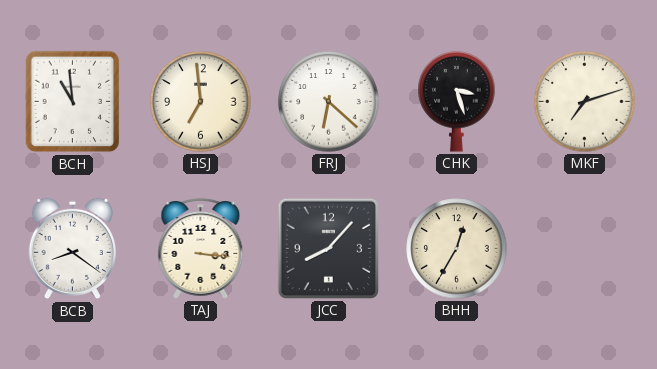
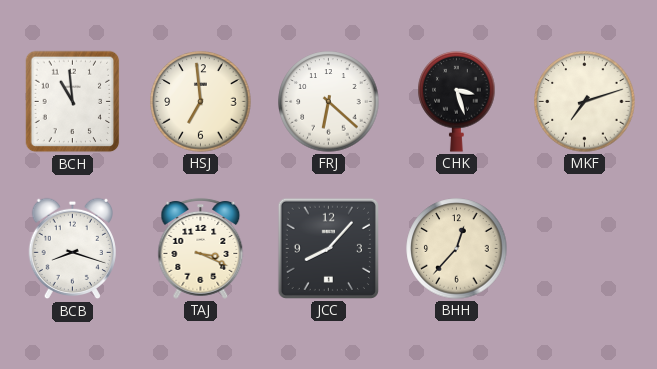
BCB: 8:21 -> 8:18 (72, 249)
TAJ: 3:16 -> 3:19 (201, 248)
BHH: 12:35 -> 12:37 (457, 249)
